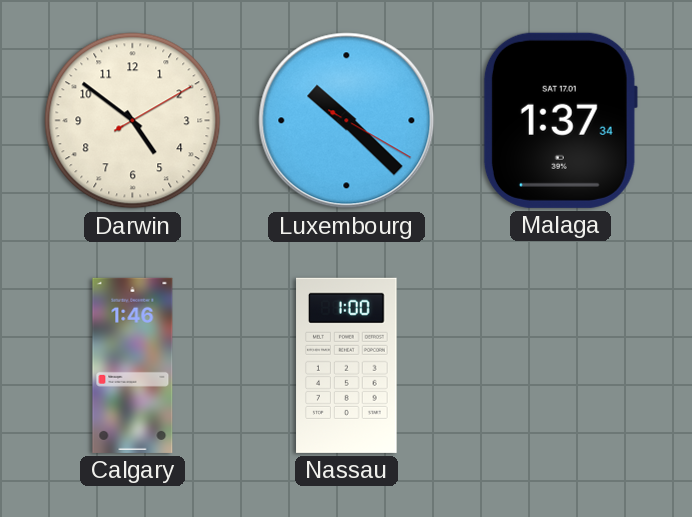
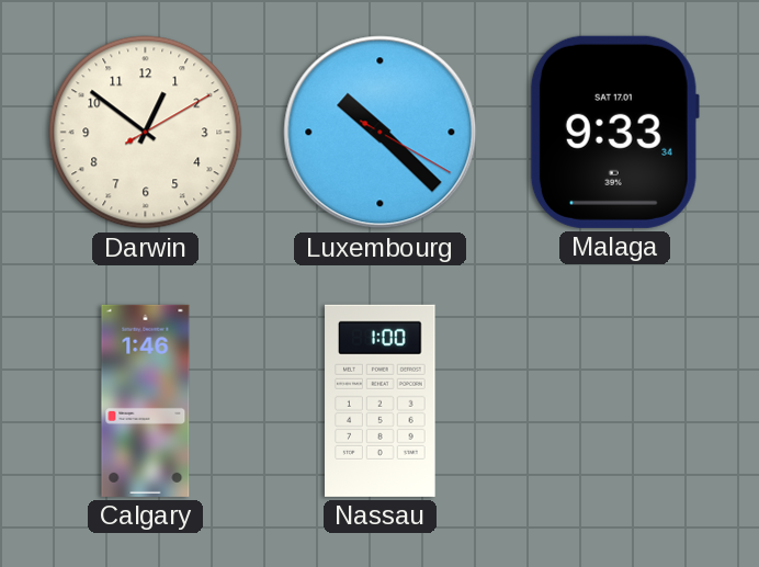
Darwin: 4:51 -> 12:51 (146, 133)
Malaga: 1:37 -> 9:33 (614, 132)
